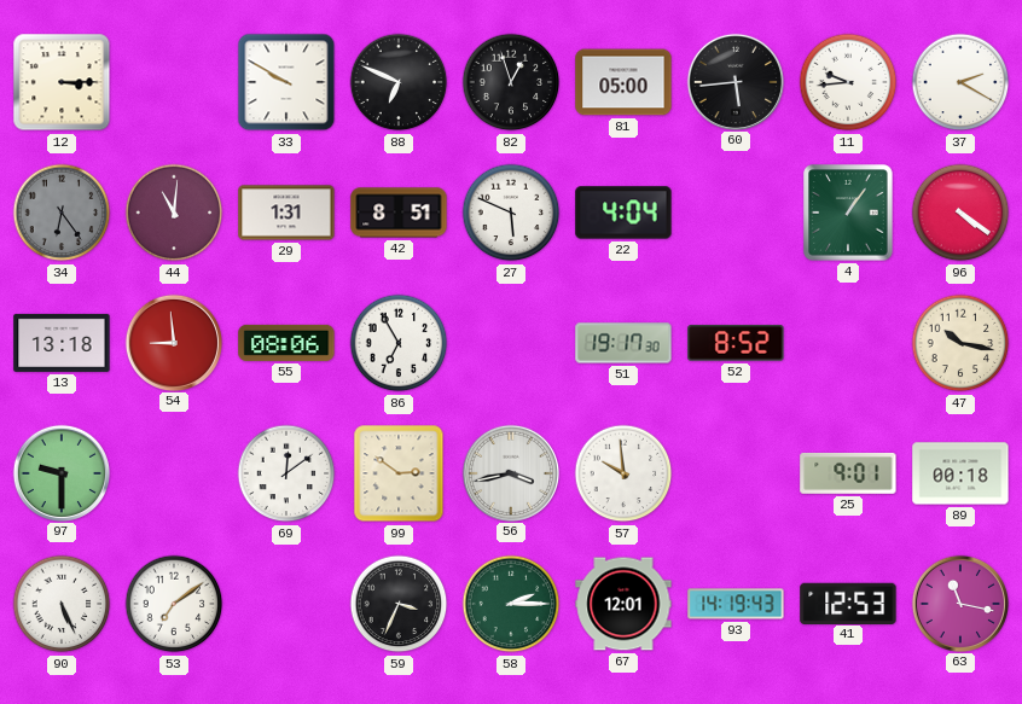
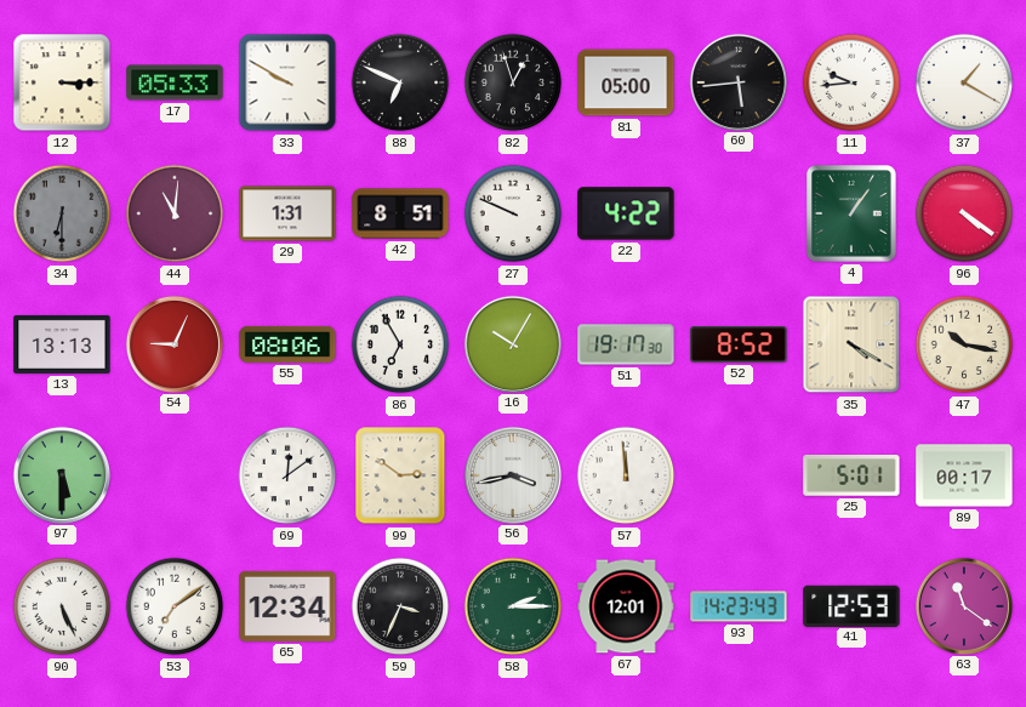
17: none -> 05:33 (175, 82)
37: 2:20 -> 1:20 (964, 82)
34: 6:24 -> 6:30 (62, 213)
27: 5:49 -> 9:49 (513, 213)
22: 4:04 -> 4:22 (626, 213)
13: 13:18 -> 13:13 (62, 344)
54: 8:59 -> 9:04 (173, 343)
16: none -> 10:05 (512, 343)
35: none -> 4:20 (851, 344)
97: 9:30 -> 5:30 (61, 474)
57: 9:59 -> 11:59 (626, 475)
25: 9:01 -> 5:01 (851, 475)
89: 00:18 -> 00:17 (964, 475)
65: none -> 12:34 (287, 606)
93: 14:19 -> 14:23 (739, 606)
63: 11:17 -> 11:21 (963, 605)
